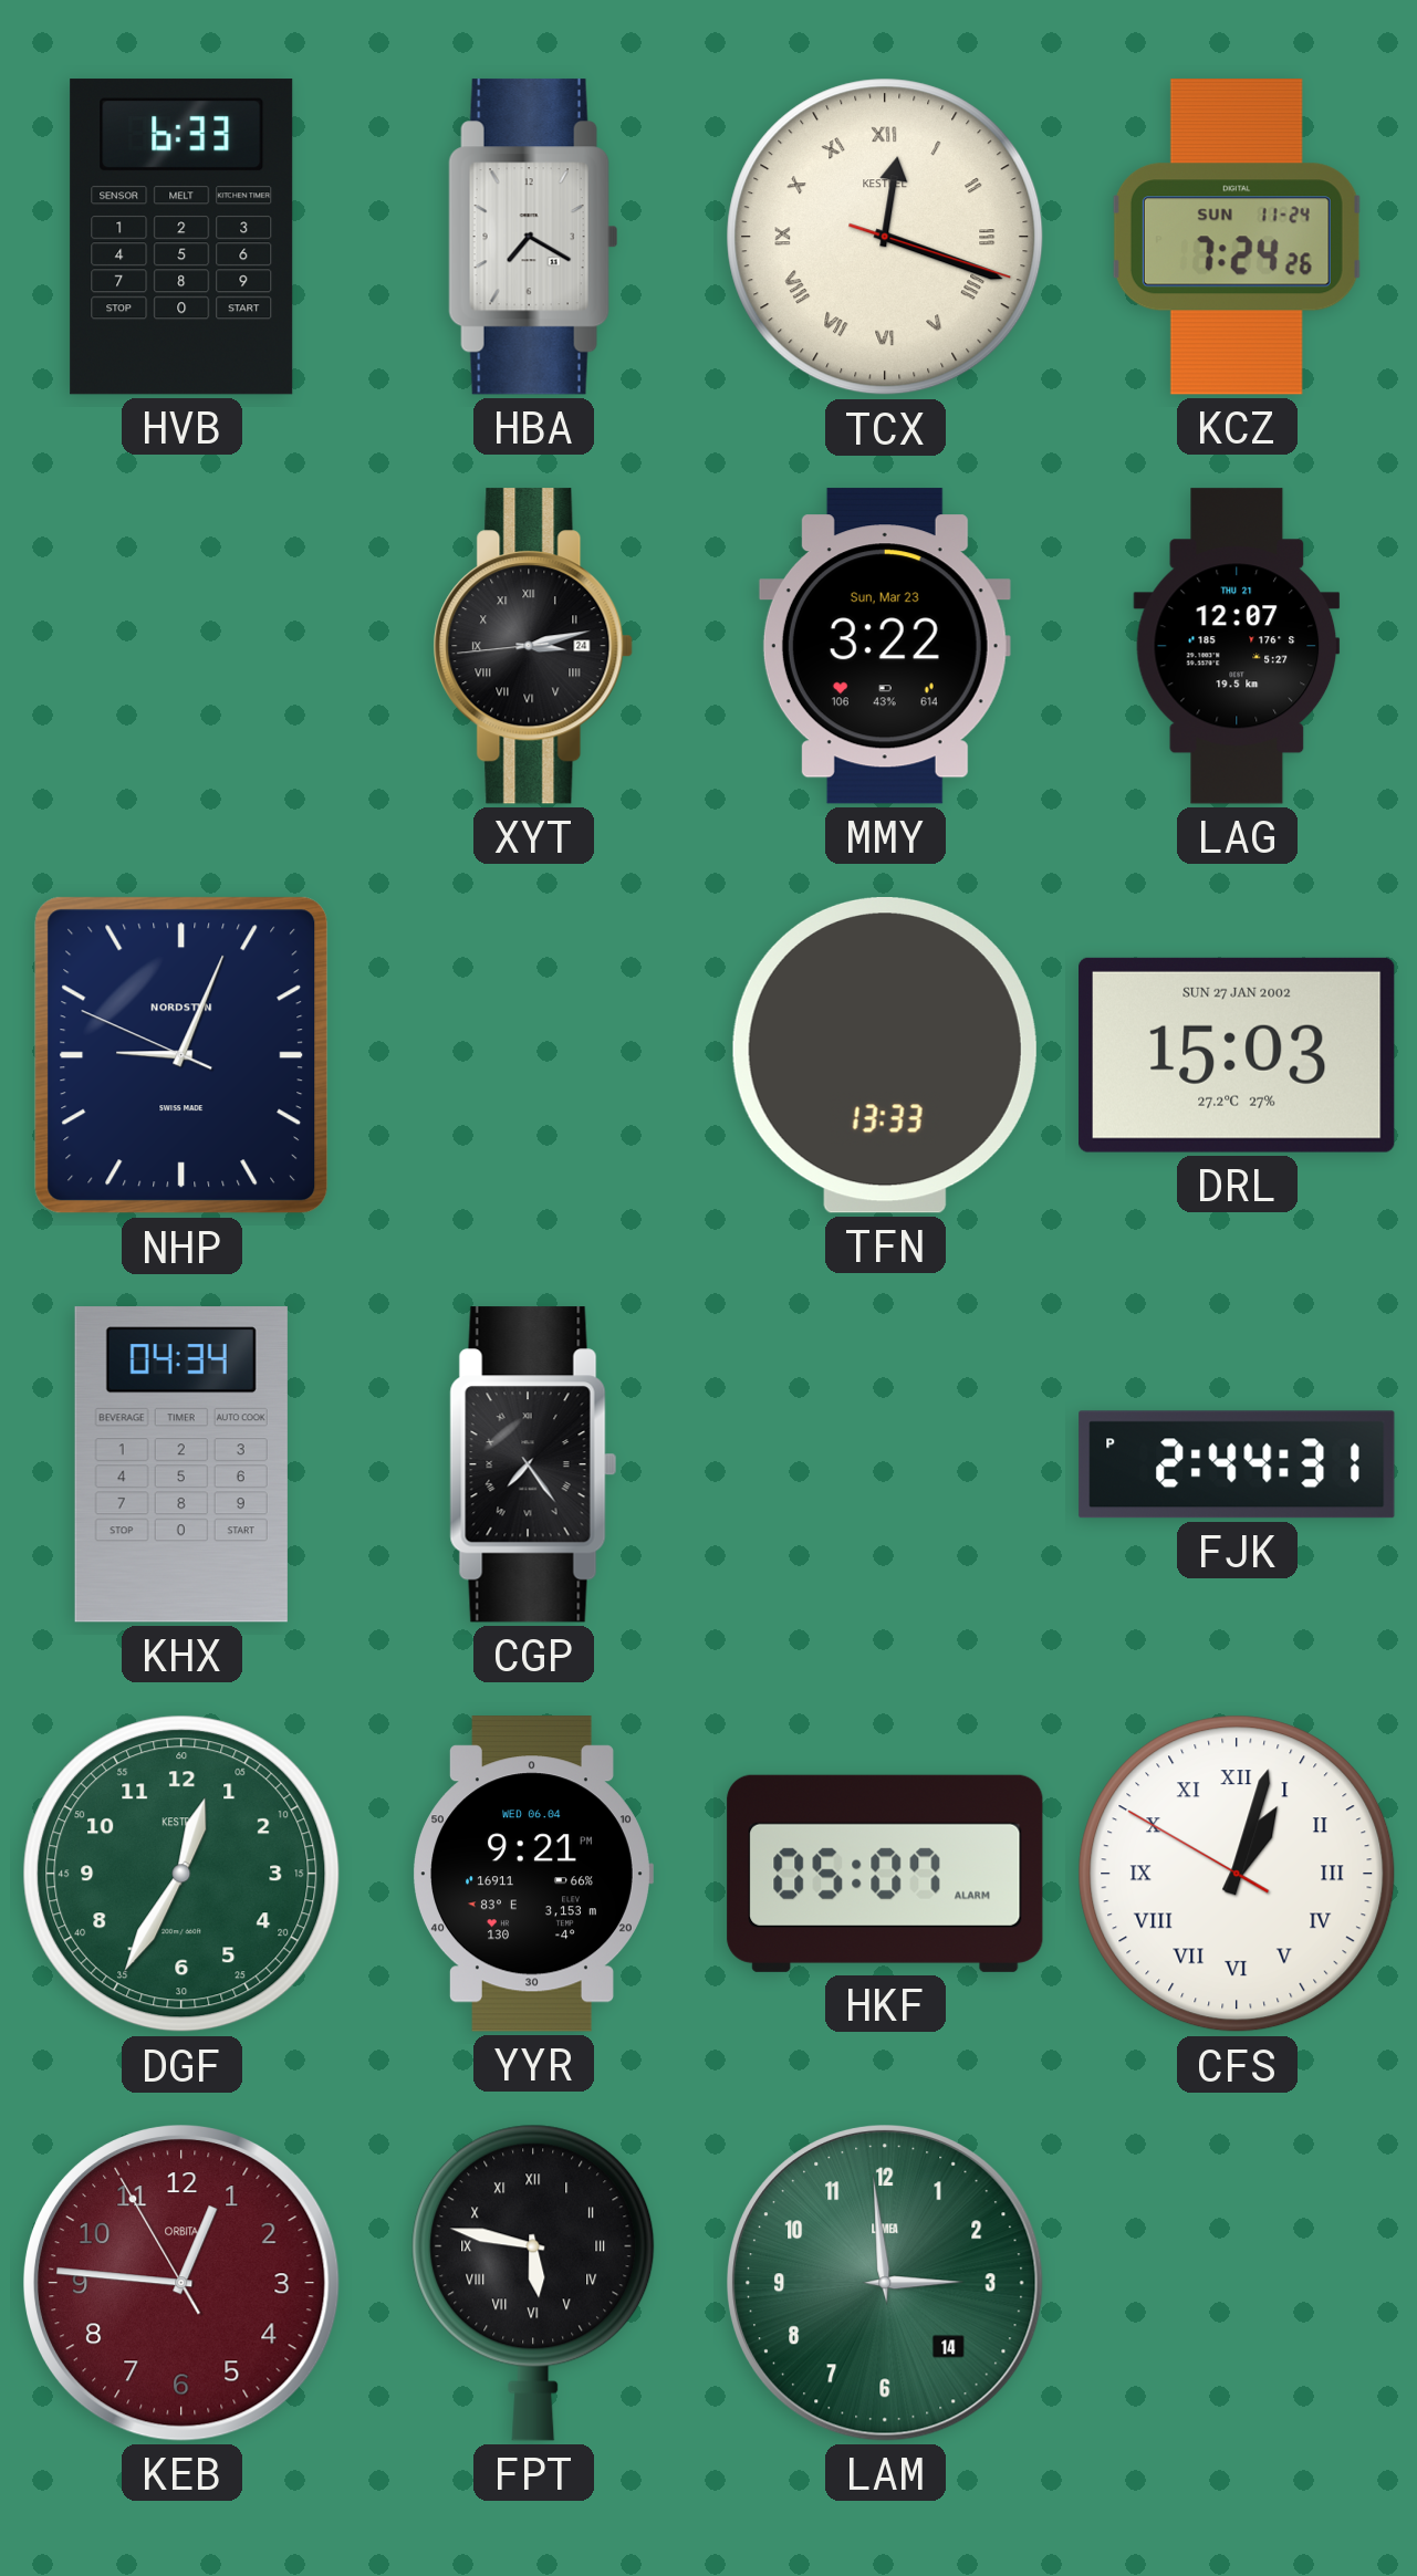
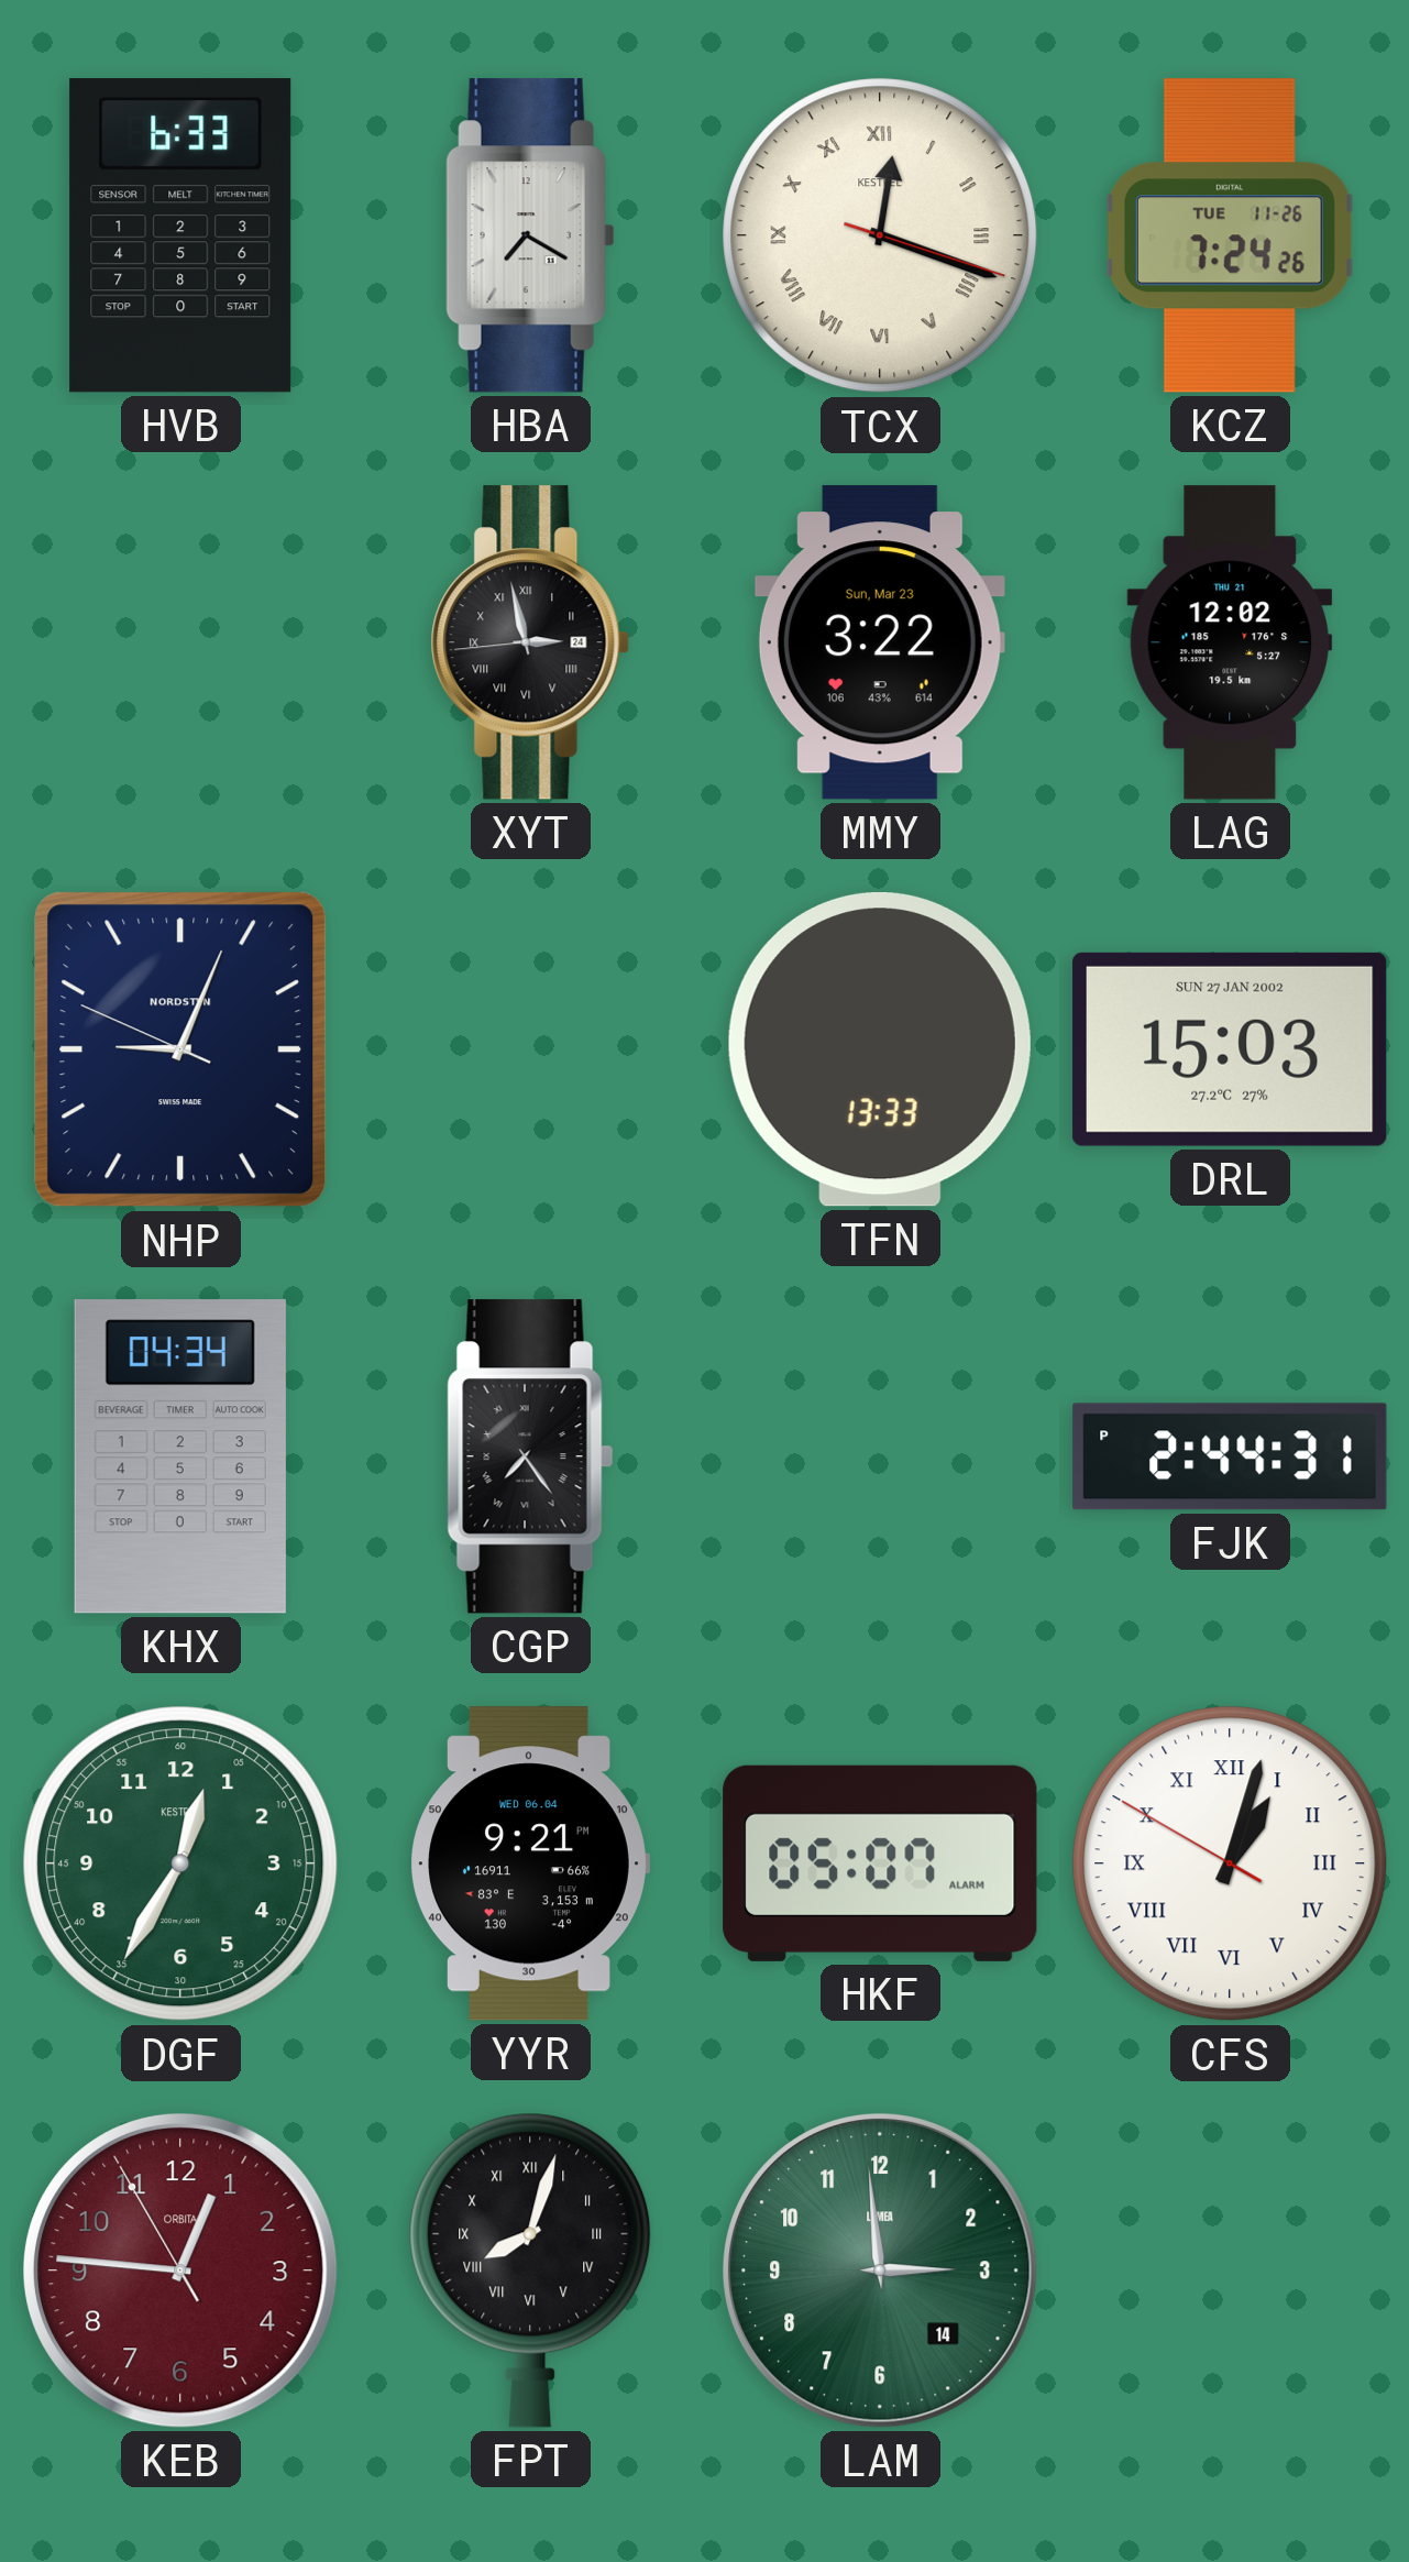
KCZ date: SUN 11-24 -> TUE 11-26 (1230, 235)
XYT: 3:12 -> 2:57 (530, 642)
LAG: 12:07 -> 12:02 (1230, 642)
FPT: 5:47 -> 8:03 (530, 2270)
